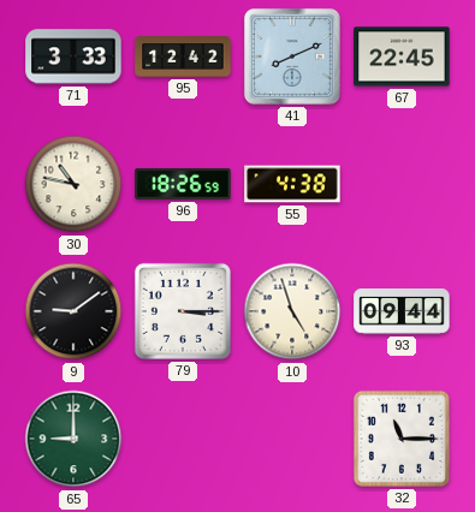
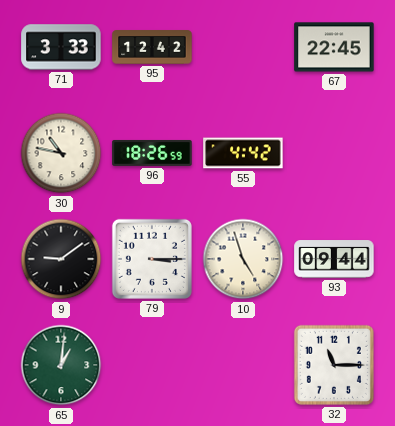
41: 8:11 -> none (292, 56)
55: 4:38 -> 4:42 (243, 153)
65: 9:00 -> 1:01 (61, 365)
